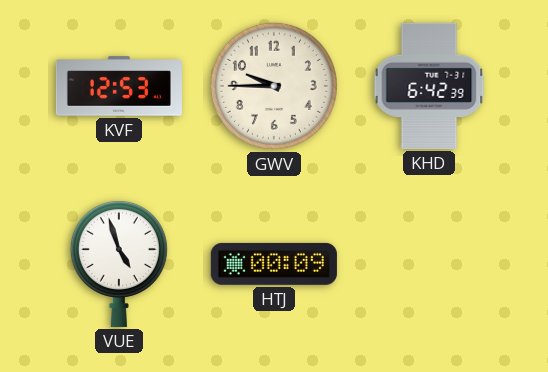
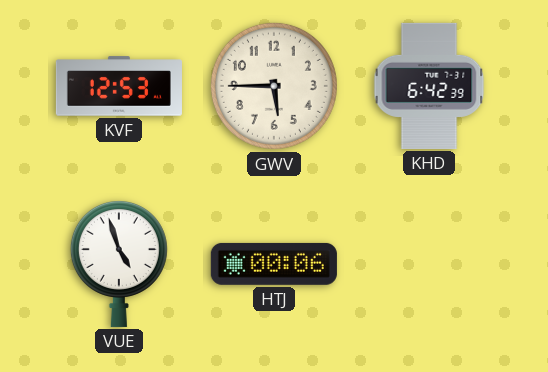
GWV: 9:45 -> 5:45 (274, 86)
HTJ: 00:09 -> 00:06 (274, 264)
